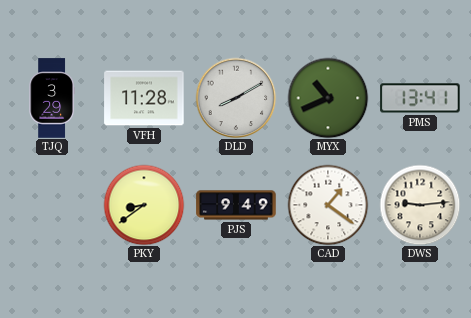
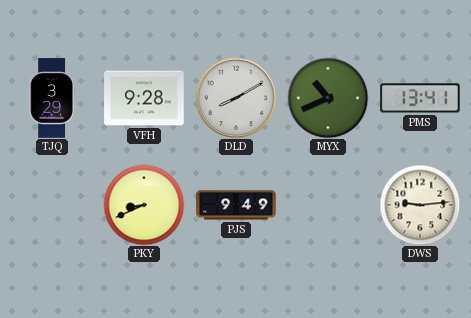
VFH: 11:28 -> 9:28 (144, 98)
PKY: 8:39 -> 8:41 (144, 205)
CAD: 1:21 -> none (328, 205)
